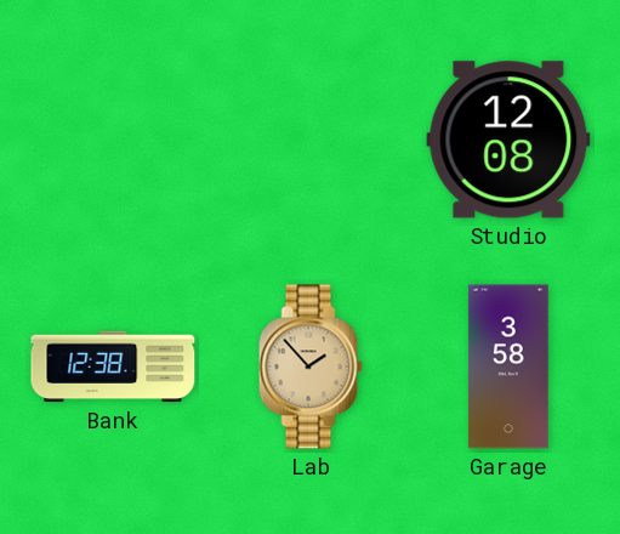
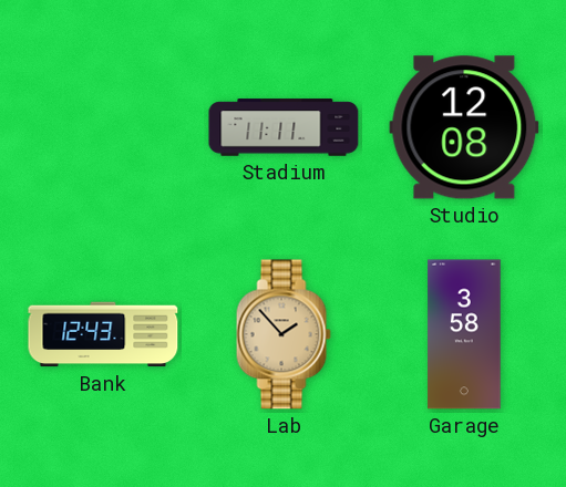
Stadium: none -> 11:11 (284, 127)
Bank: 12:38 -> 12:43 (103, 334)
